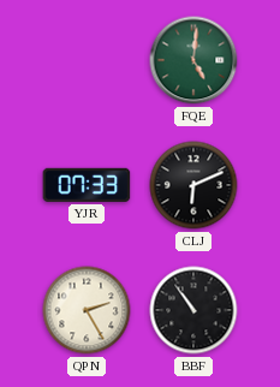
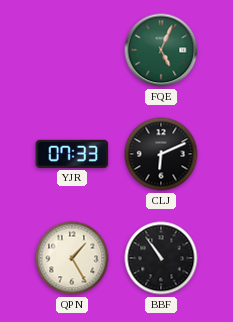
FQE: 5:01 -> 5:04 (161, 50)
QPN: 2:25 -> 1:25 (72, 258)
